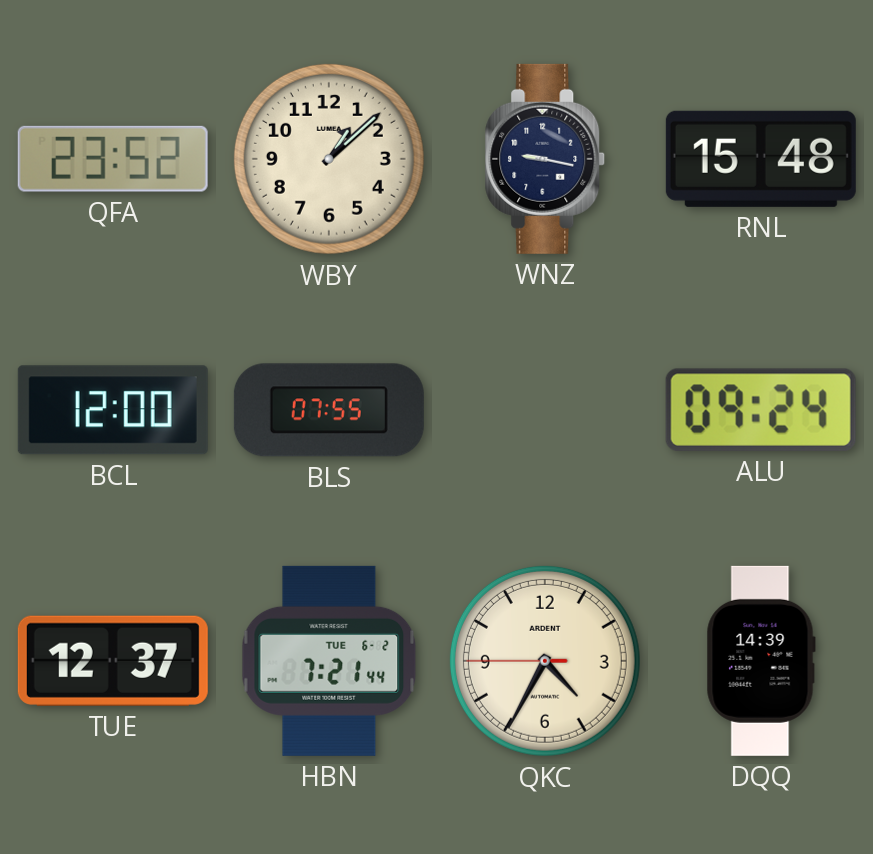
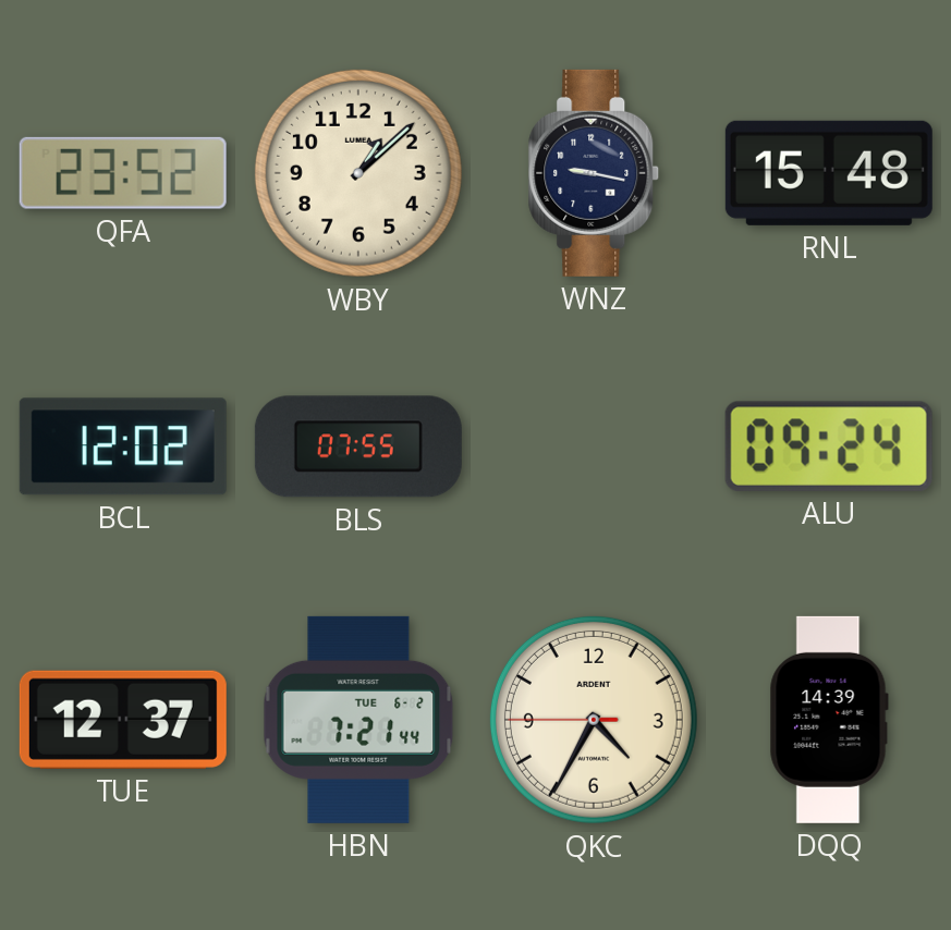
BCL: 12:00 -> 12:02 (123, 446)
